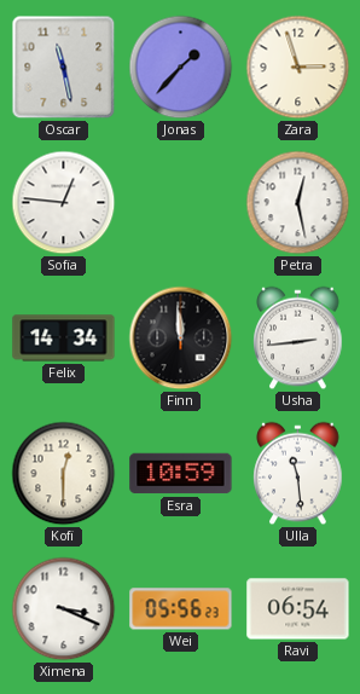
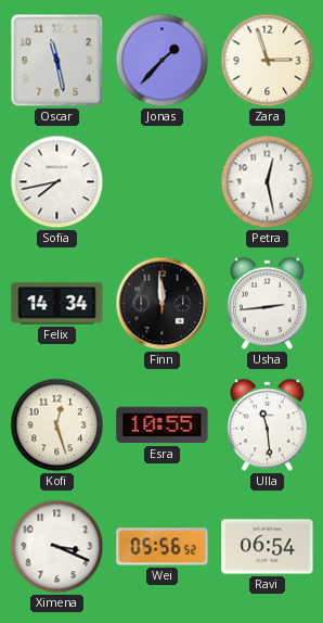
Sofia: 12:46 -> 7:43 (57, 182)
Kofi: 12:30 -> 12:27 (57, 425)
Esra: 10:59 -> 10:55 (163, 425)
Wei: 05:56:23 -> 05:56:52 (163, 547)
